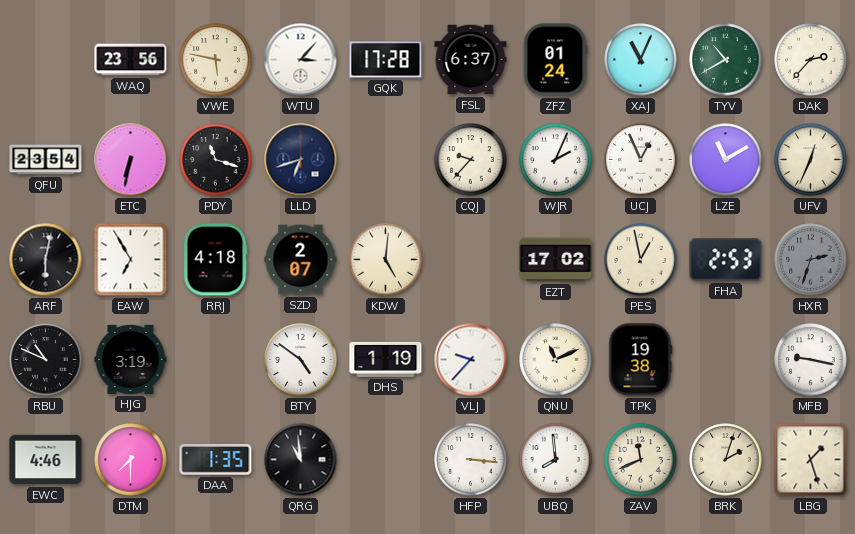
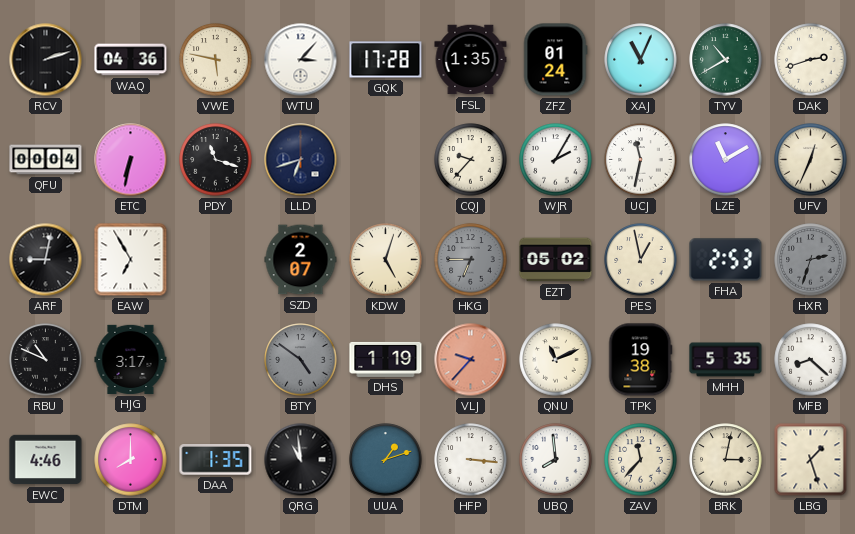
RCV: none -> 2:12 (46, 60)
WAQ: 23:56 -> 04:36 (131, 60)
FSL: 6:37 -> 1:35 (471, 60)
DAK: 2:37 -> 2:42 (811, 60)
QFU: 23:54 -> 00:04 (46, 160)
WJR: 2:04 -> 2:05 (556, 160)
UCJ: 12:56 -> 11:32 (641, 160)
ARF: 6:02 -> 9:02 (46, 260)
RRJ: 4:18 -> none (215, 260)
KDW: 5:01 -> 5:03 (386, 260)
HKG: none -> 6:45 (471, 260)
EZT: 17:02 -> 05:02 (556, 260)
HJG: 3:19 -> 3:17 (131, 359)
BTY dial: white -> grey (301, 360)
VLJ dial: white -> salmon (471, 360)
MHH: none -> 5:35 (726, 360)
MFB: 9:17 -> 8:22 (811, 360)
DTM: 7:30 -> 8:00 (131, 460)
UUA: none -> 1:12 (386, 460)
ZAV: 11:41 -> 11:37 (641, 460)
BRK: 2:03 -> 3:02 (726, 460)
